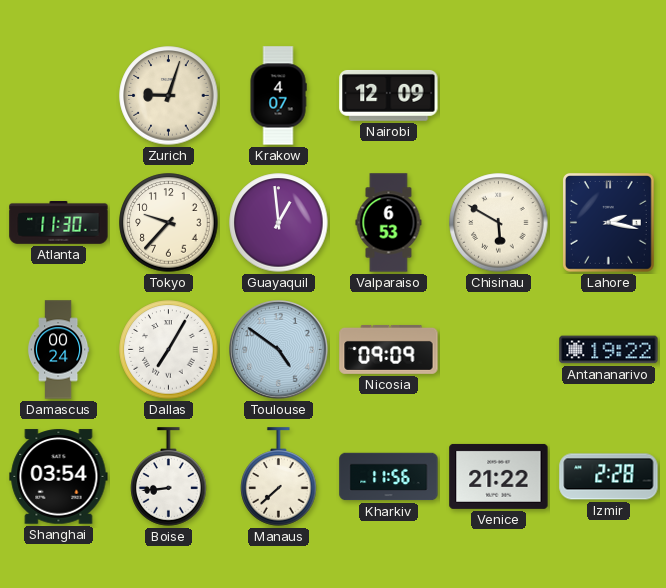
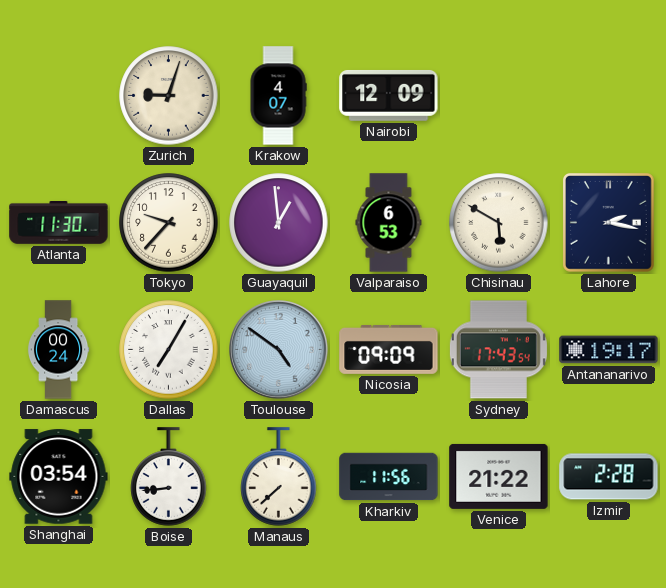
Sydney: none -> 17:43 (498, 350)
Antananarivo: 19:22 -> 19:17 (609, 350)
